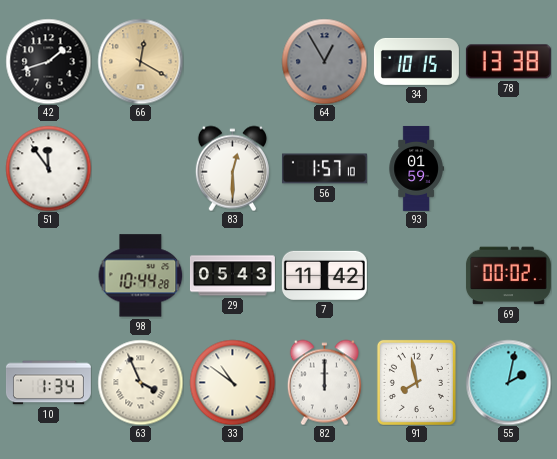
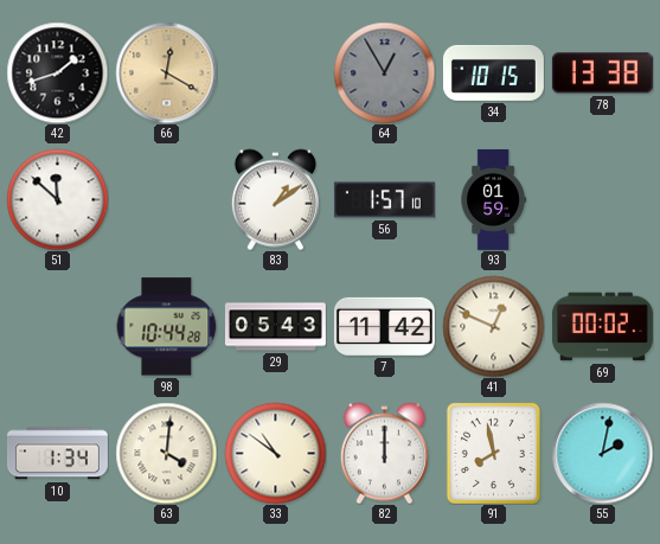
51: 11:54 -> 11:52 (57, 199)
83: 12:30 -> 1:09 (275, 199)
41: none -> 12:49 (493, 326)
63: 3:56 -> 4:01 (166, 453)
